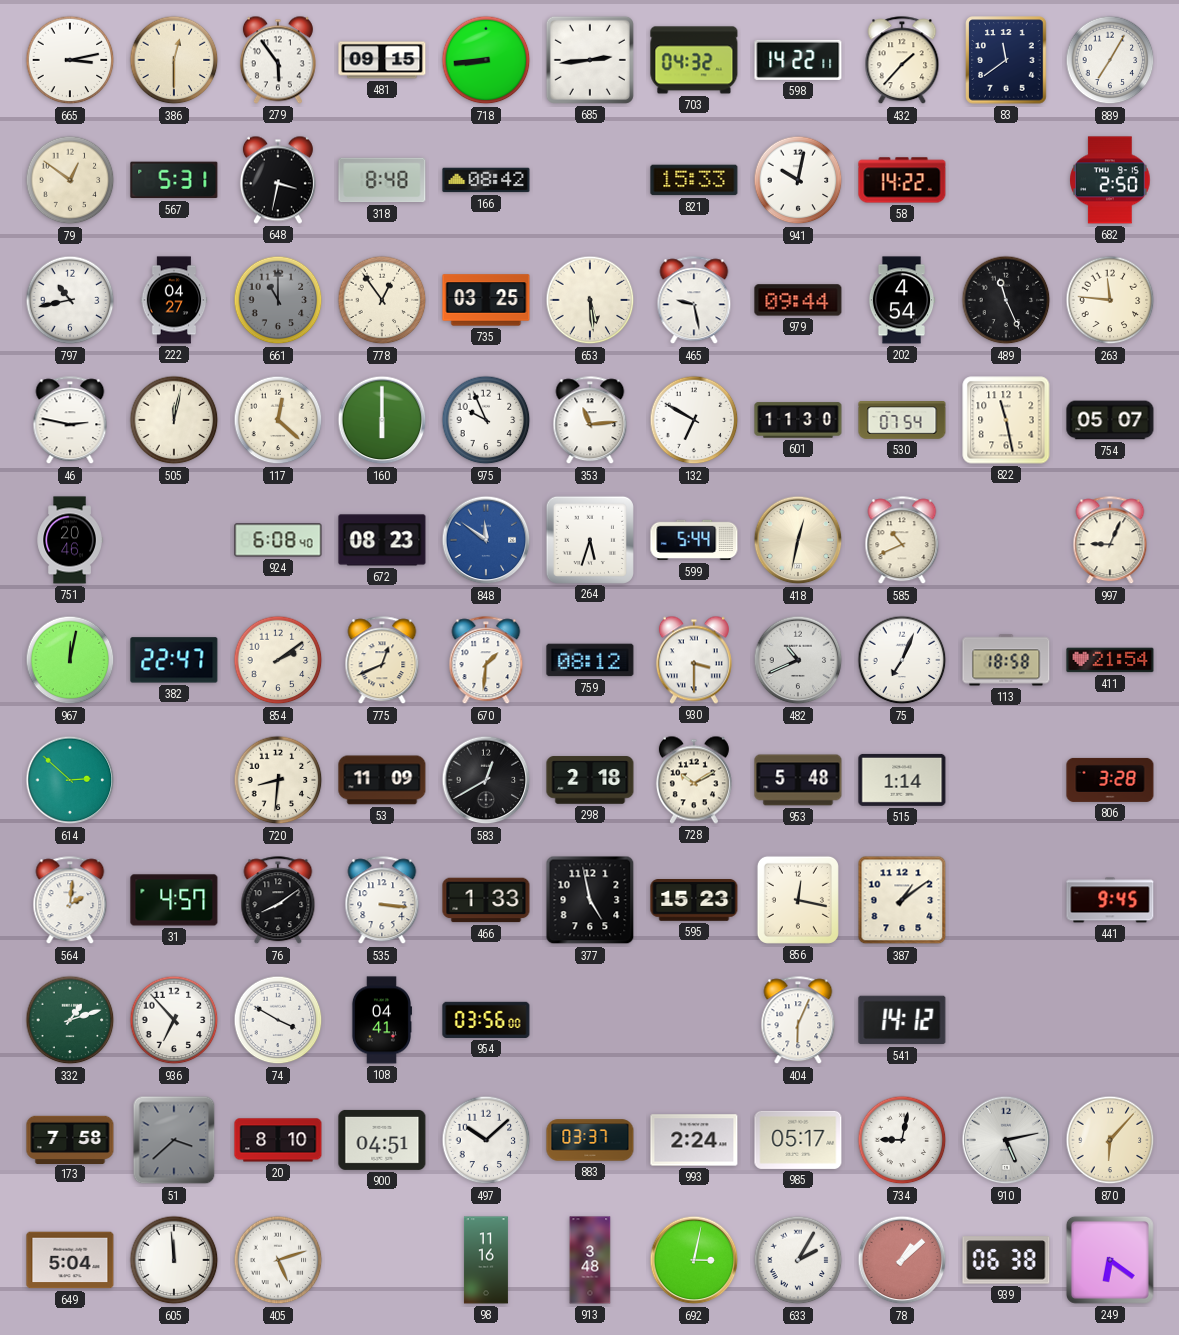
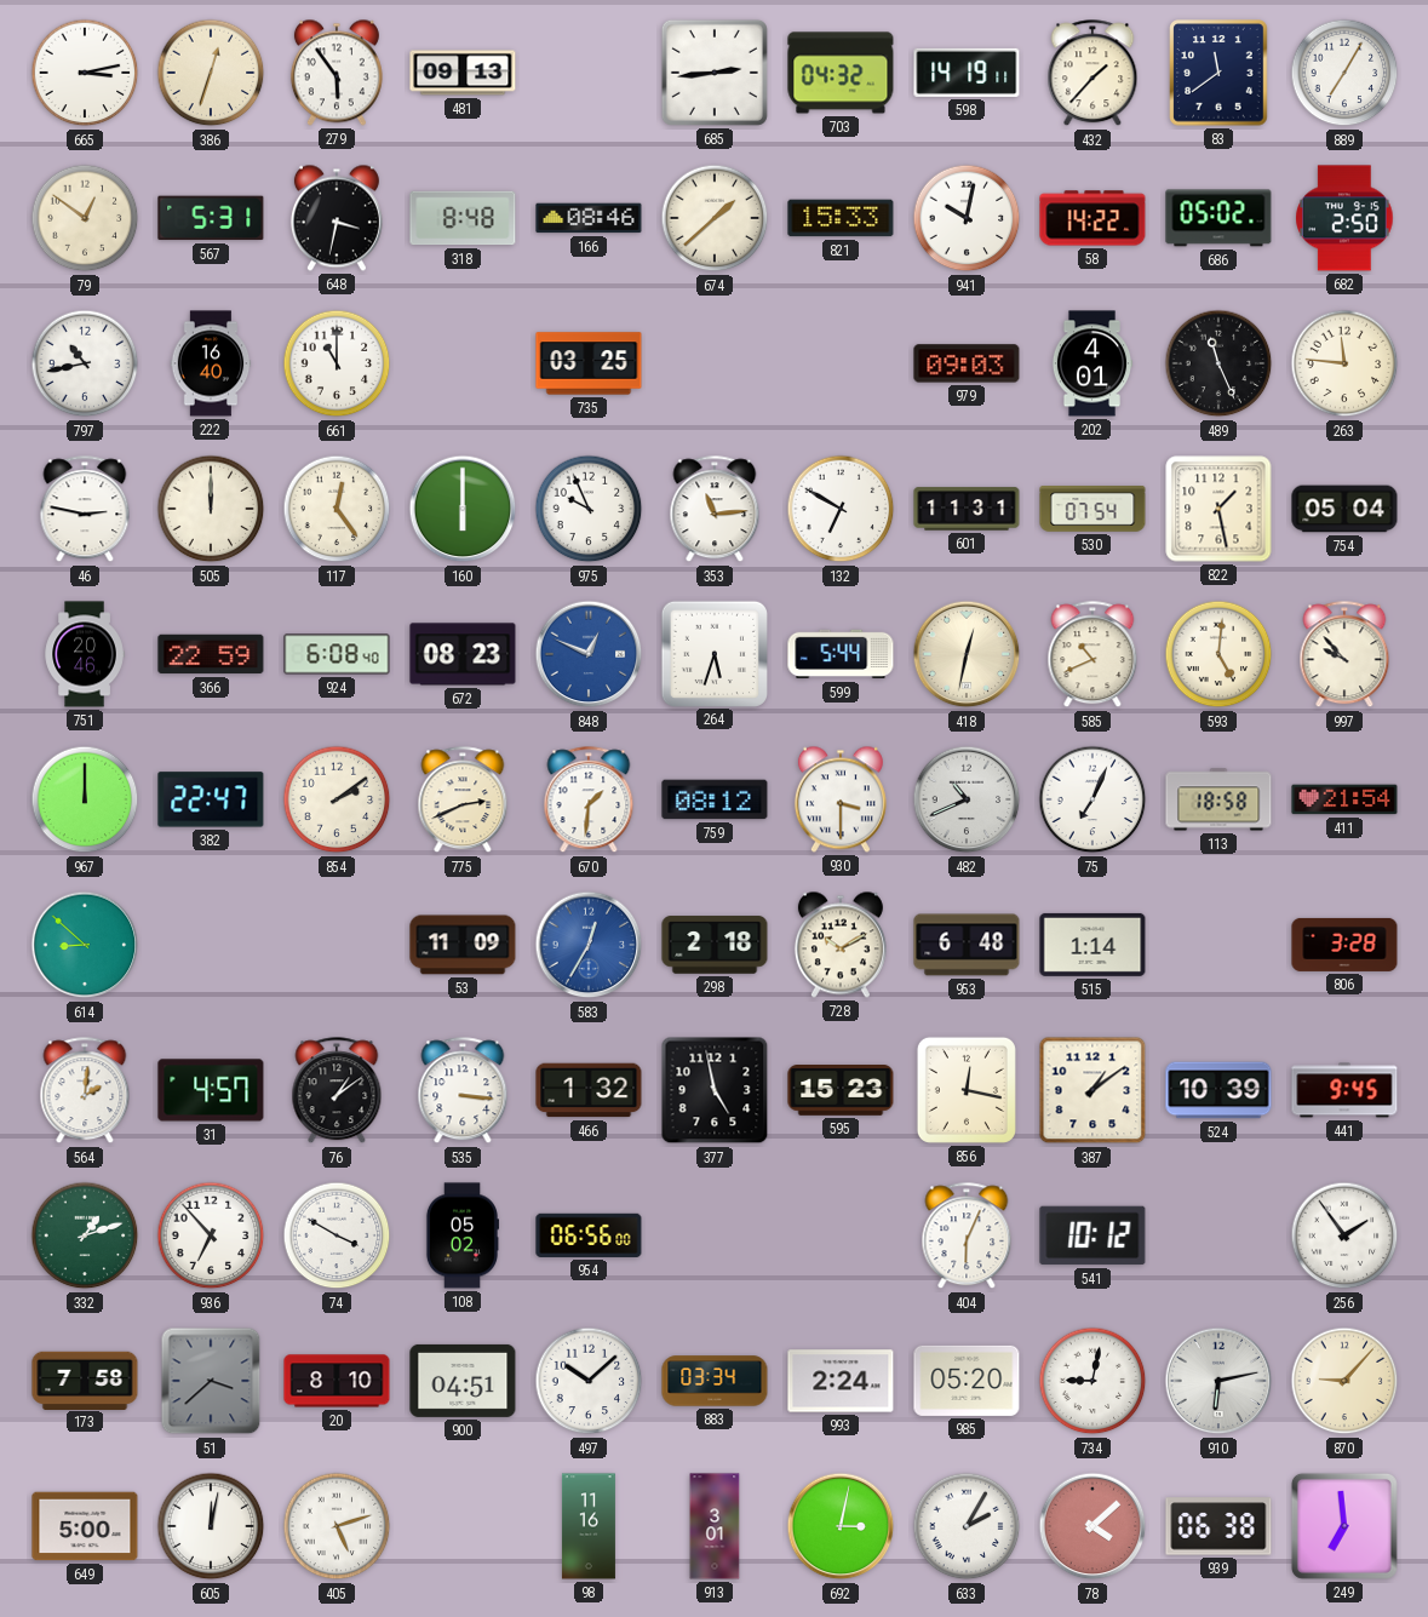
386: 12:30 -> 12:33 (211, 73)
481: 09:15 -> 09:13 (463, 73)
718: 8:44 -> none (486, 60)
598: 14:22 -> 14:19 (967, 73)
166: 08:42 -> 08:46 (589, 218)
674: none -> 1:38 (715, 218)
686: none -> 05:02 (1218, 218)
222: 04:27 -> 16:40 (211, 363)
661 dial: grey -> white (337, 363)
778: 12:54 -> none (382, 300)
653: 5:29 -> none (590, 300)
465: 9:28 -> none (694, 301)
979: 09:44 -> 09:03 (967, 363)
202: 4:54 -> 4:01 (1092, 363)
505: 12:02 -> 12:00 (211, 509)
117: 12:22 -> 12:24 (337, 509)
601: 11:30 -> 11:31 (967, 509)
822: 11:28 -> 1:28 (1218, 509)
754: 05:07 -> 05:04 (1344, 509)
366: none -> 22:59 (211, 654)
848: 11:51 -> 12:49 (589, 654)
593: none -> 5:01 (1218, 654)
997: 9:04 -> 9:53 (1344, 655)
967: 12:02 -> 12:00 (85, 799)
775: 12:41 -> 2:41 (463, 801)
614: 2:52 -> 8:52 (85, 945)
720: 8:31 -> none (278, 780)
583: 12:40 -> 12:35 (589, 945)
583 dial: black -> blue (589, 945)
953: 5:48 -> 6:48 (967, 945)
76: 8:09 -> 1:09 (337, 1091)
466: 1:33 -> 1:32 (589, 1090)
524: none -> 10:39 (1218, 1090)
108: 04:41 -> 05:02 (461, 1235)
954: 03:56 -> 06:56 (589, 1235)
541: 14:12 -> 10:12 (1092, 1235)
256: none -> 1:54 (1344, 1235)
883: 03:37 -> 03:34 (715, 1381)
985: 05:17 -> 05:20 (967, 1381)
910: 5:13 -> 6:13 (1218, 1381)
870: 6:07 -> 9:07 (1344, 1381)
649: 5:04 -> 5:00 (85, 1526)
605: 11:59 -> 12:02 (211, 1526)
913: 3:48 -> 3:01 (715, 1526)
78: 1:08 -> 4:08 (1092, 1526)
249: 6:21 -> 6:59 (1344, 1526)
